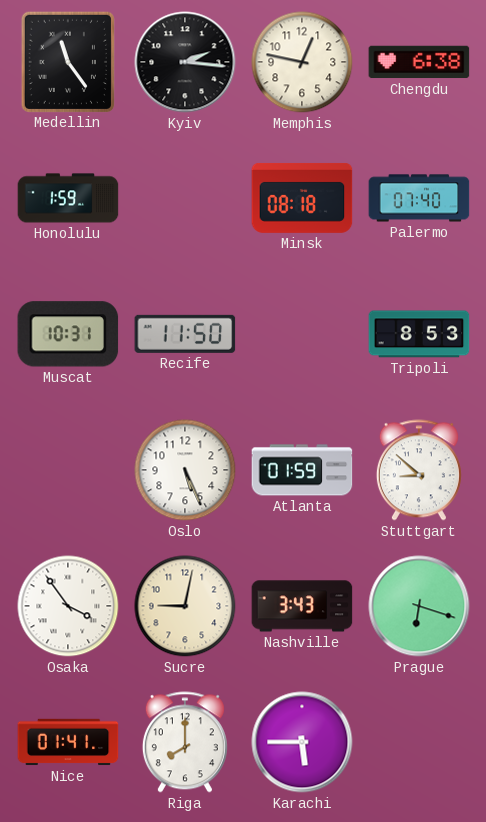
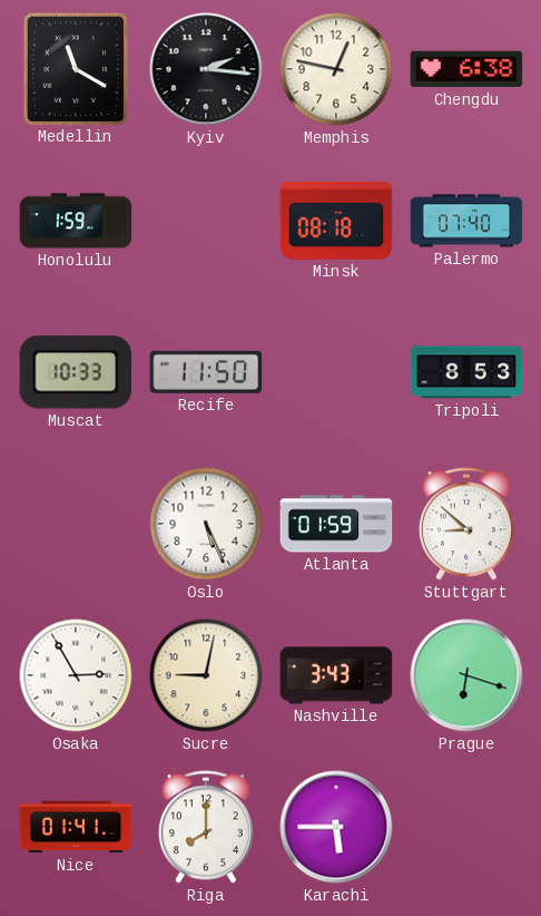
Medellin: 11:24 -> 11:20 (75, 68)
Muscat: 10:31 -> 10:33 (76, 372)
Osaka: 3:54 -> 2:55 (76, 675)
